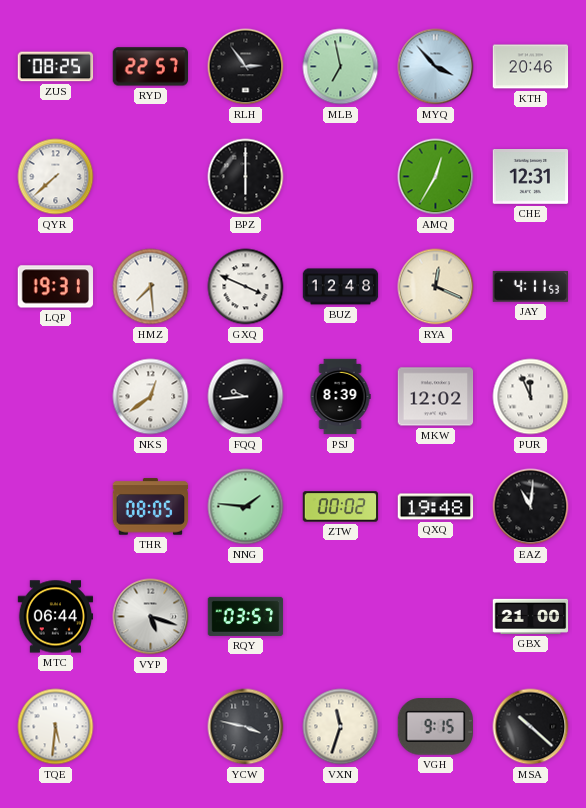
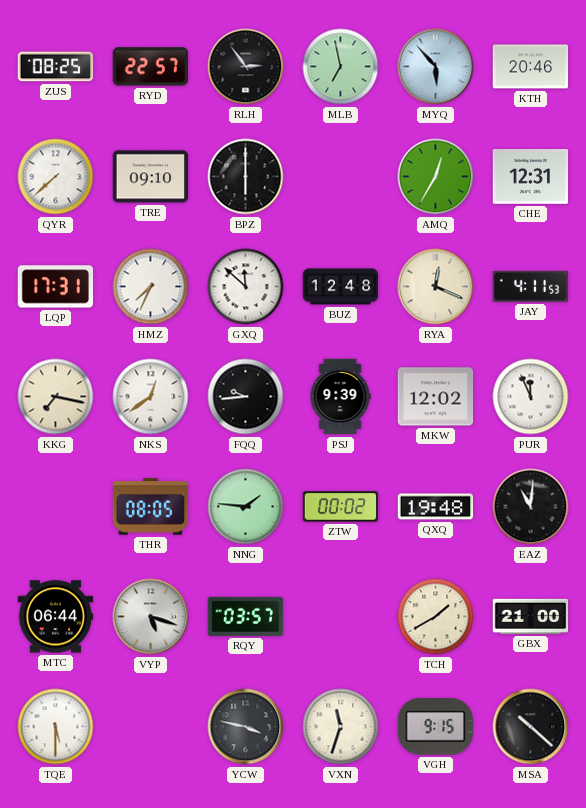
MYQ: 3:53 -> 5:53 (436, 67)
TRE: none -> 09:10 (151, 177)
LQP: 19:31 -> 17:31 (56, 287)
HMZ: 7:29 -> 7:34 (151, 287)
GXQ: 3:49 -> 11:52 (246, 287)
KKG: none -> 7:17 (56, 397)
PSJ: 8:39 -> 9:39 (340, 397)
TCH: none -> 1:40 (436, 617)
TQE: 5:31 -> 5:30 (56, 727)
